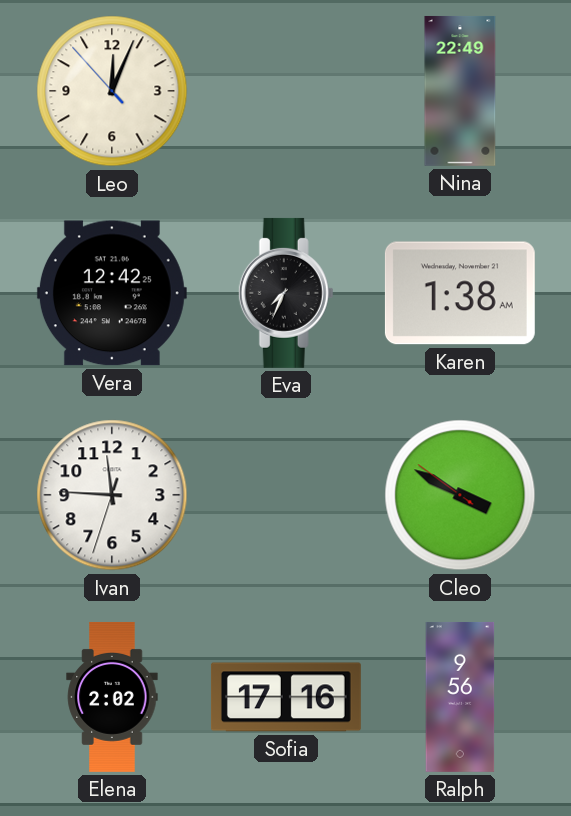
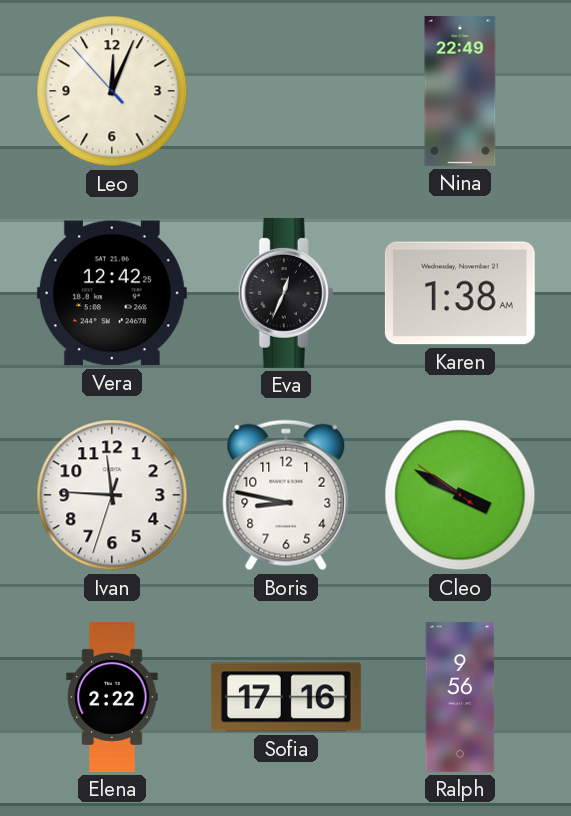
Eva: 7:34 -> 12:34 (286, 293)
Boris: none -> 8:47 (286, 495)
Elena: 2:02 -> 2:22 (112, 697)
